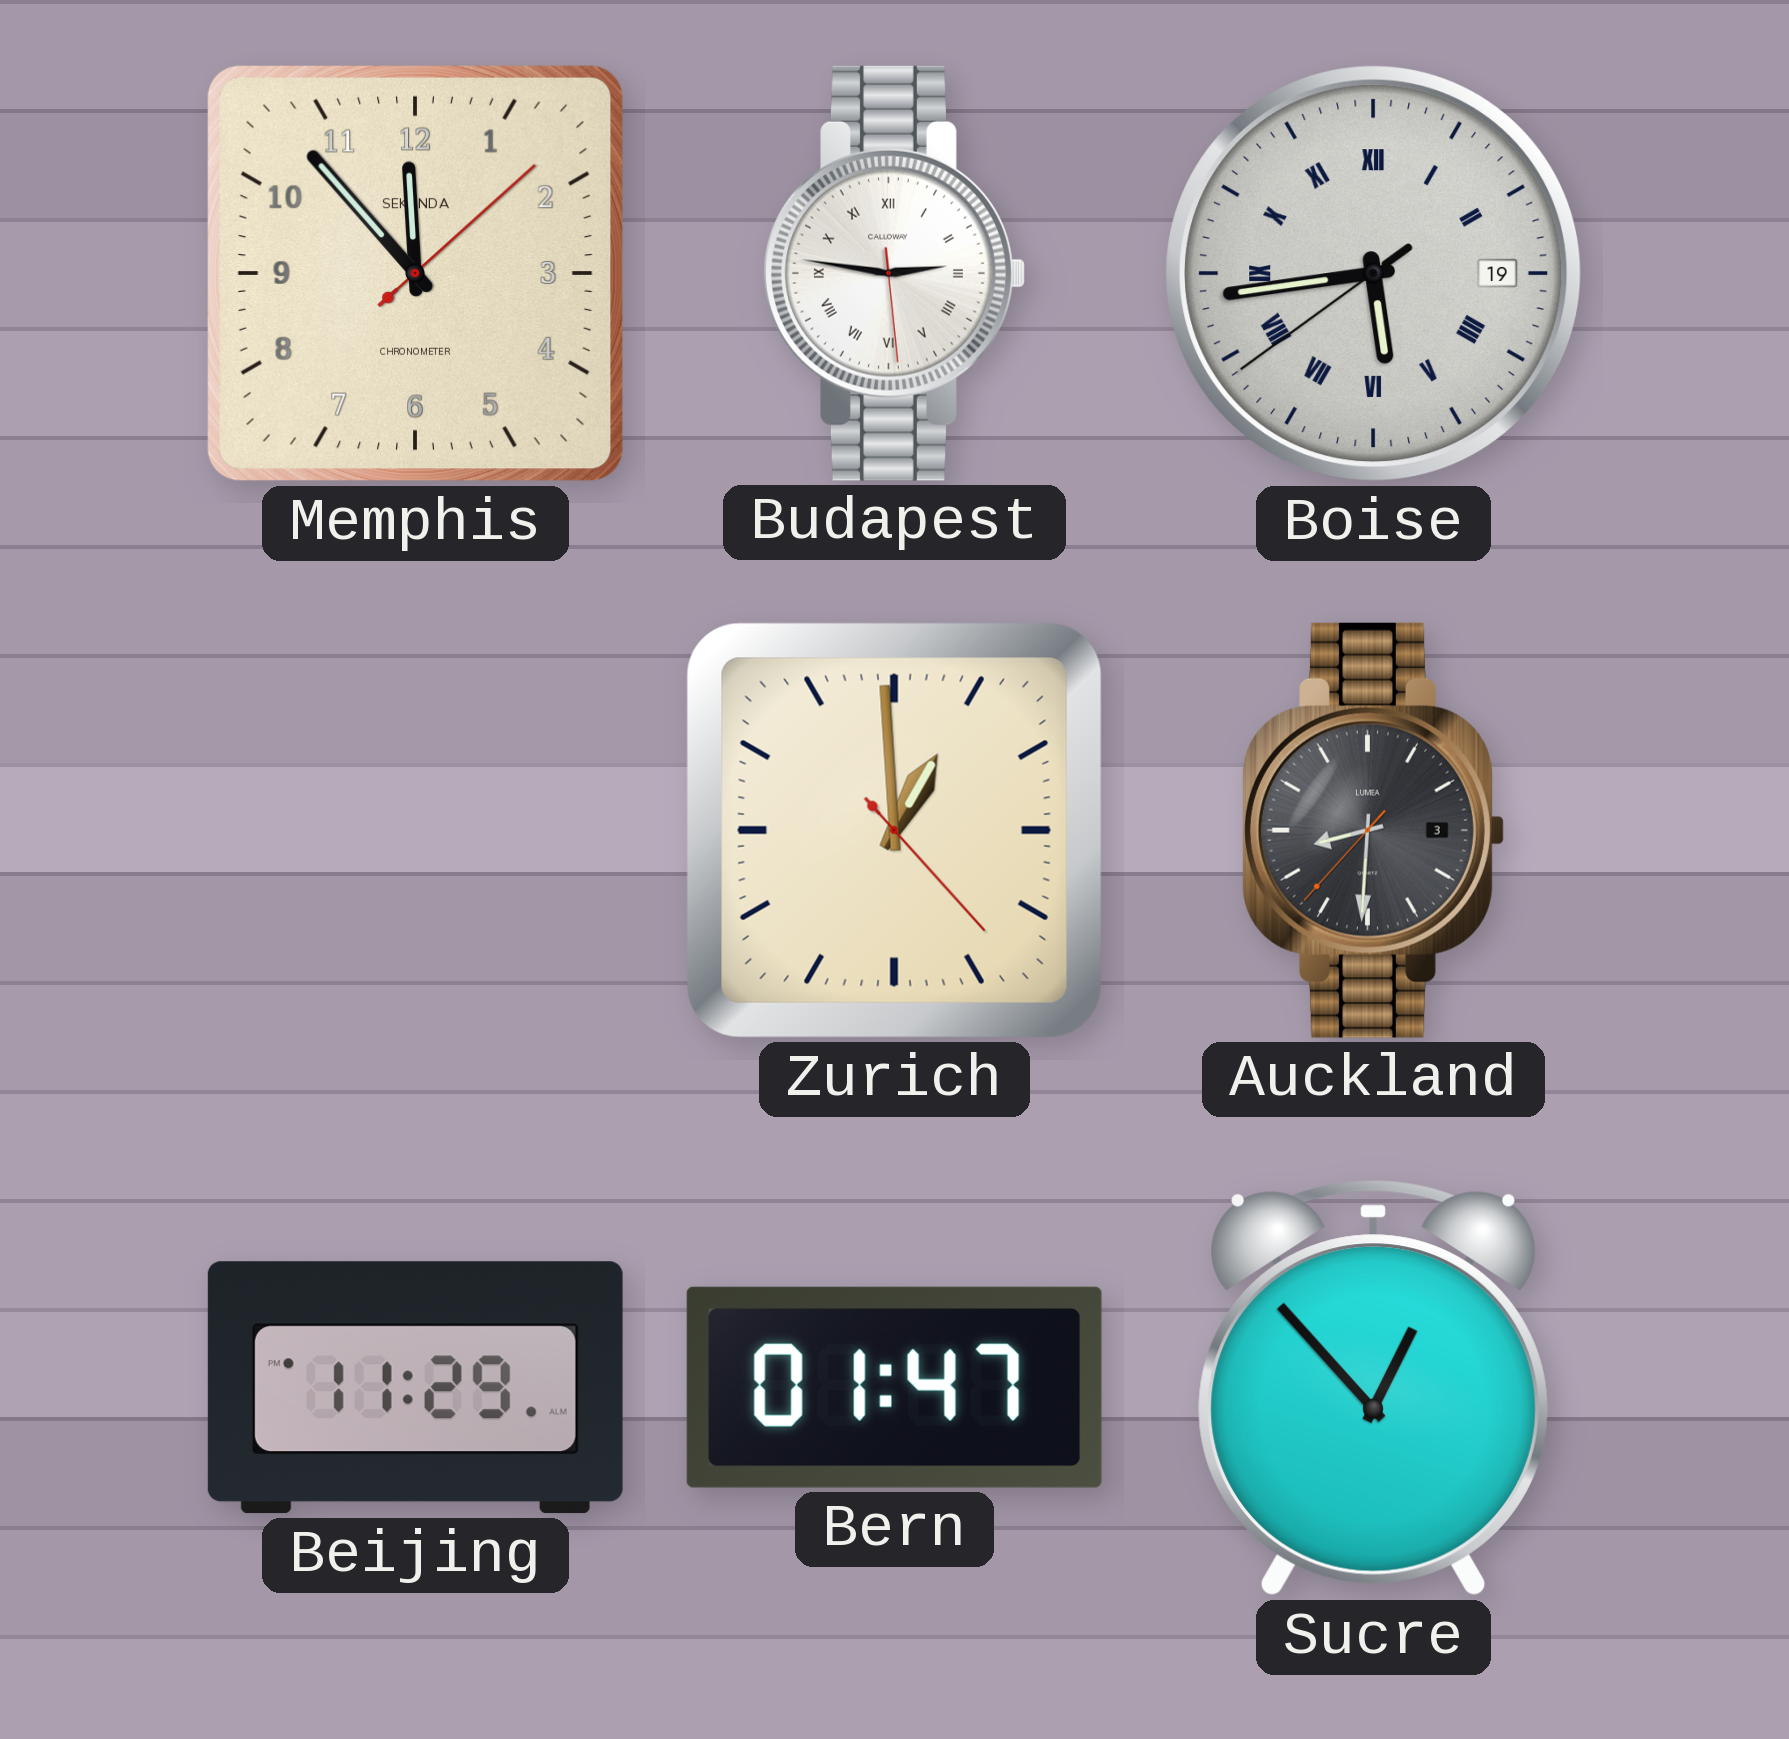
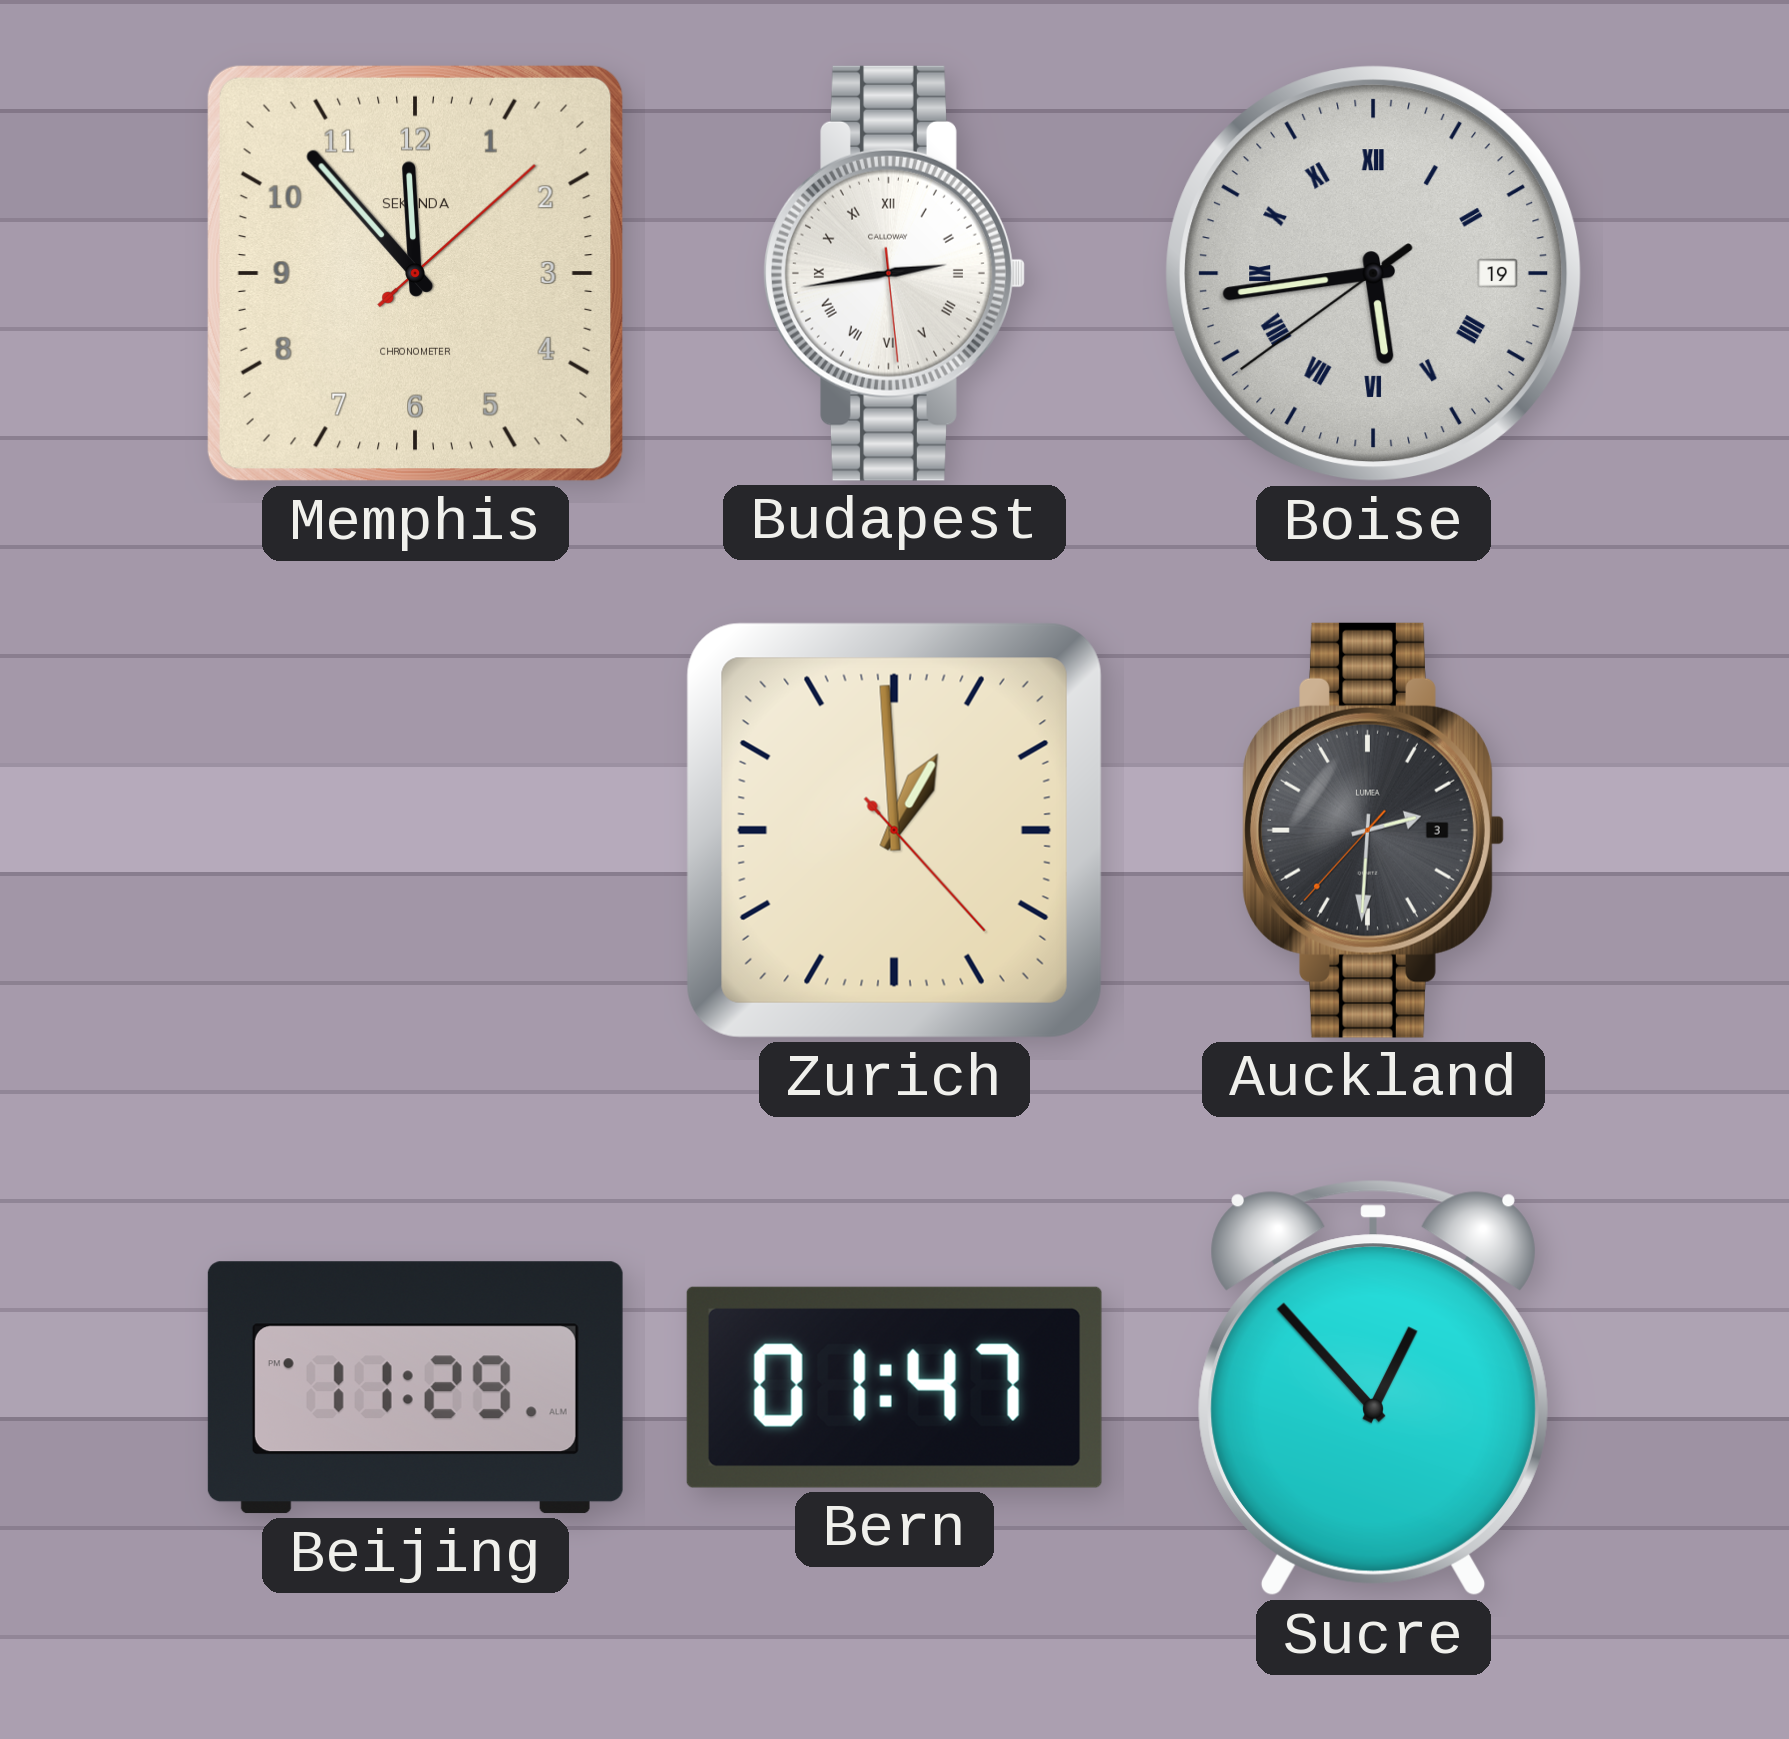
Budapest: 2:46 -> 2:43 (895, 273)
Auckland: 8:30 -> 2:30 (1374, 830)
